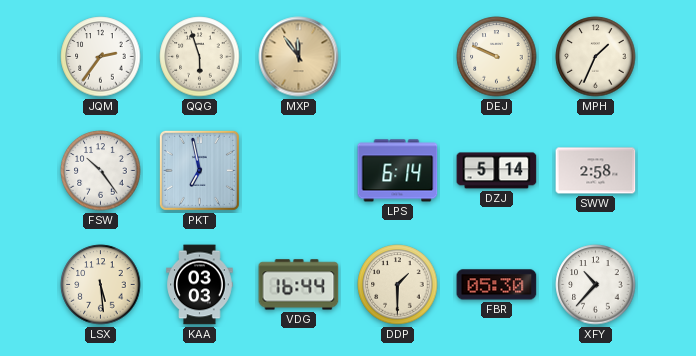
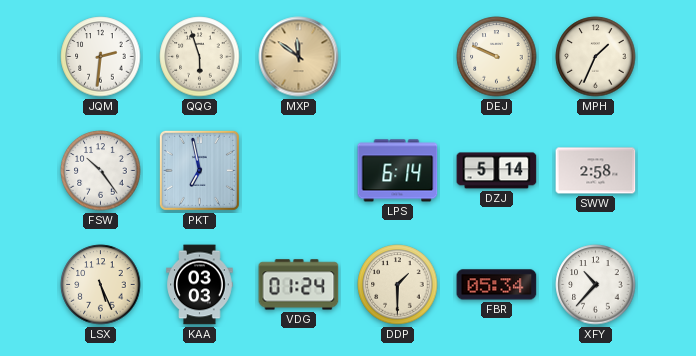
JQM: 2:36 -> 2:31 (101, 57)
MXP: 11:54 -> 11:51 (299, 57)
LSX: 5:29 -> 5:26 (101, 285)
VDG: 16:44 -> 01:24 (299, 285)
FBR: 05:30 -> 05:34 (497, 285)
